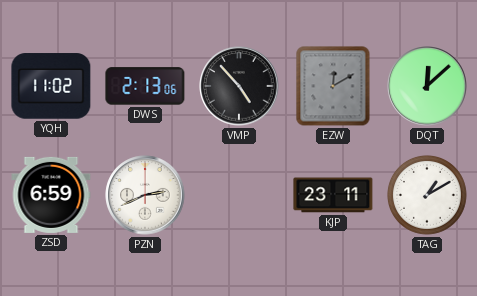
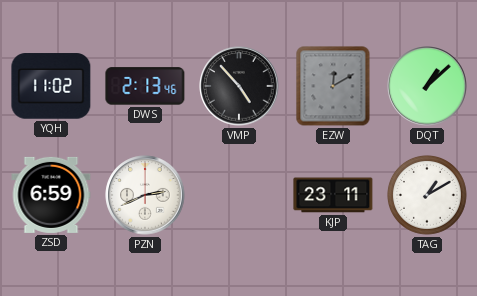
DWS: 2:13:06 -> 2:13:46 (145, 86)
DQT: 12:08 -> 1:08 (427, 86)
